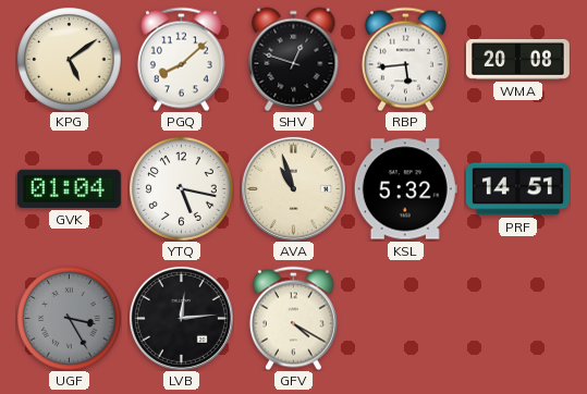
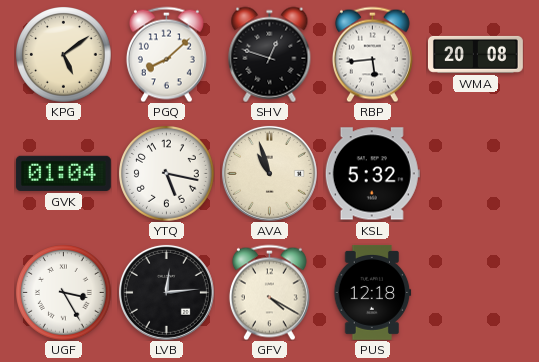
PRF: 14:51 -> none (517, 189)
UGF dial: grey -> white (64, 293)
PUS: none -> 12:18 (373, 292)
